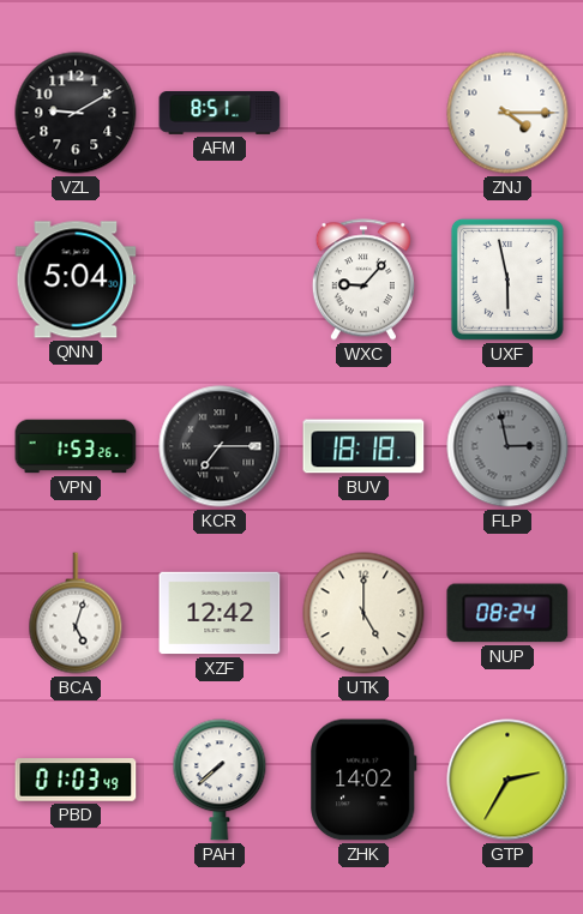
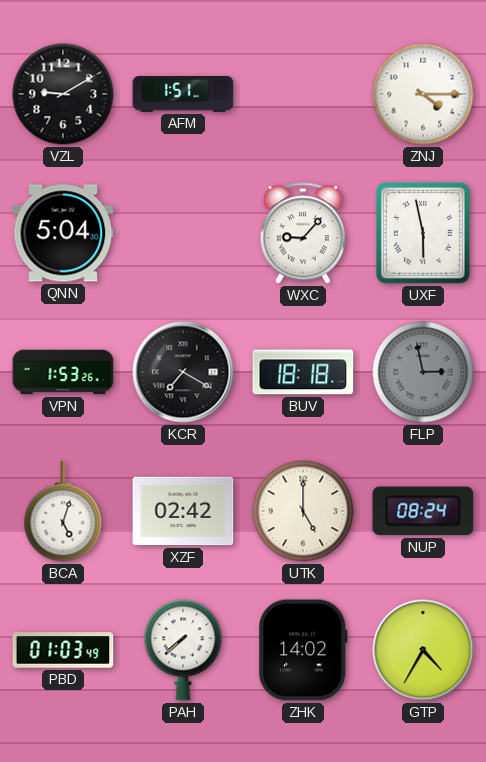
AFM: 8:51 -> 1:51 (183, 95)
KCR: 7:15 -> 7:20 (183, 372)
XZF: 12:42 -> 02:42 (183, 511)
GTP: 2:35 -> 4:35 (423, 650)
